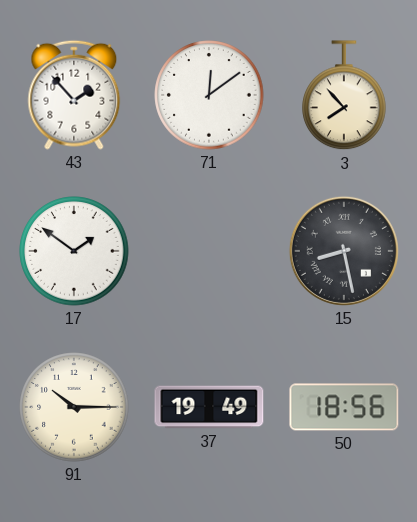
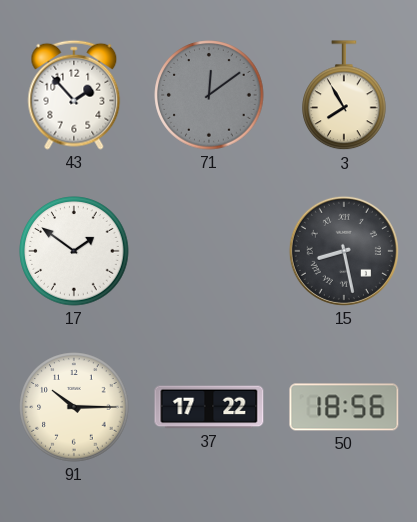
71 dial: white -> grey (209, 95)
3: 7:53 -> 7:55 (344, 96)
37: 19:49 -> 17:22 (209, 407)
